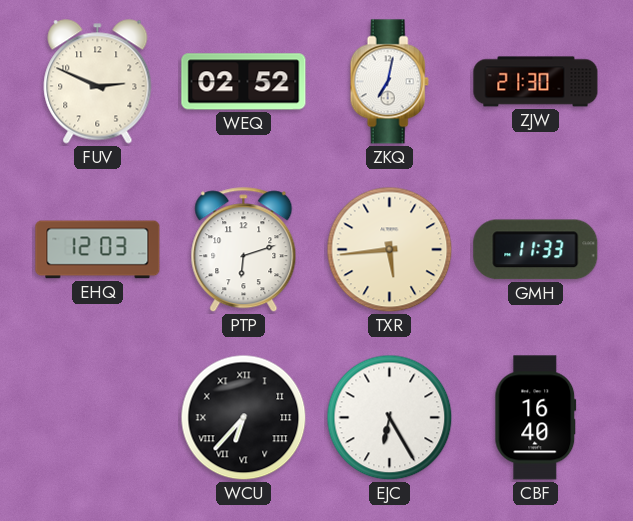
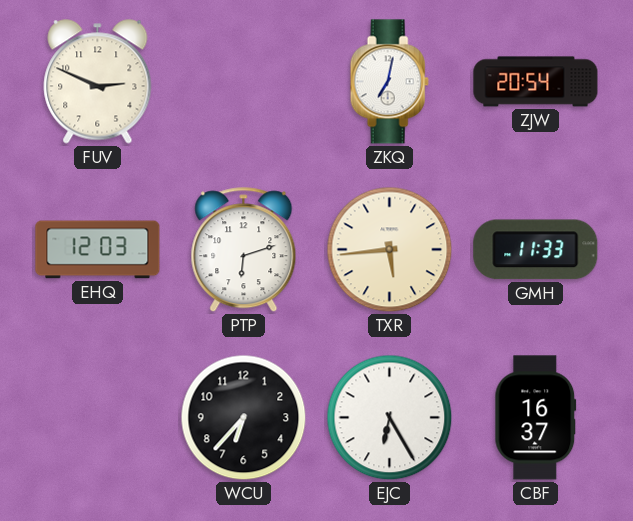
WEQ: 02:52 -> none (244, 82)
ZJW: 21:30 -> 20:54 (536, 82)
WCU numerals: Roman -> Arabic (244, 418)
CBF: 16:40 -> 16:37 (536, 418)
